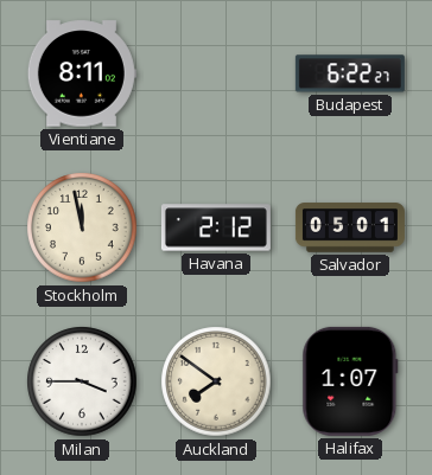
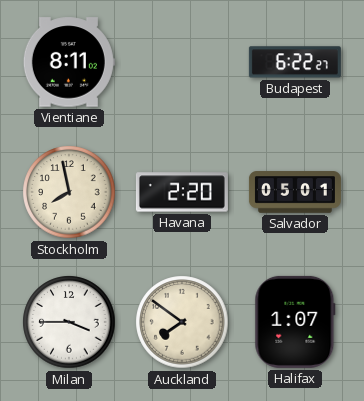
Stockholm: 11:58 -> 7:58 (69, 192)
Havana: 2:12 -> 2:20 (182, 192)
